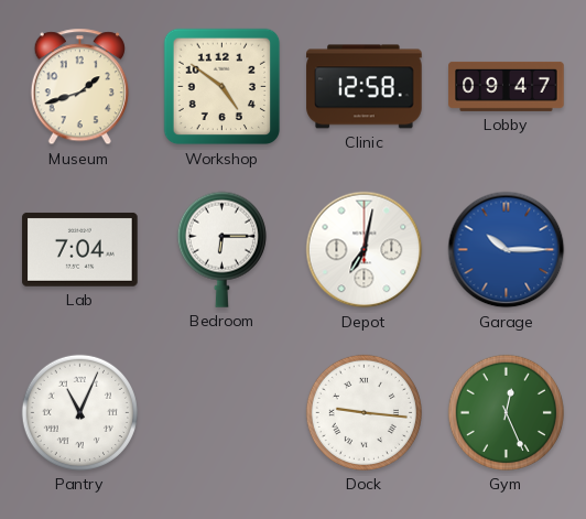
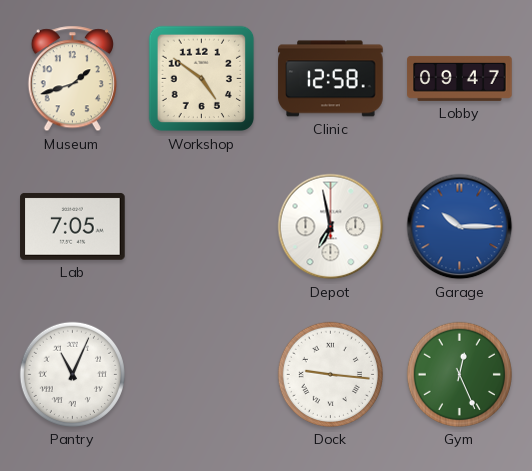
Lab: 7:04 -> 7:05 (73, 226)
Bedroom: 6:15 -> none (221, 249)
Depot: 7:02 -> 6:58 (331, 227)
